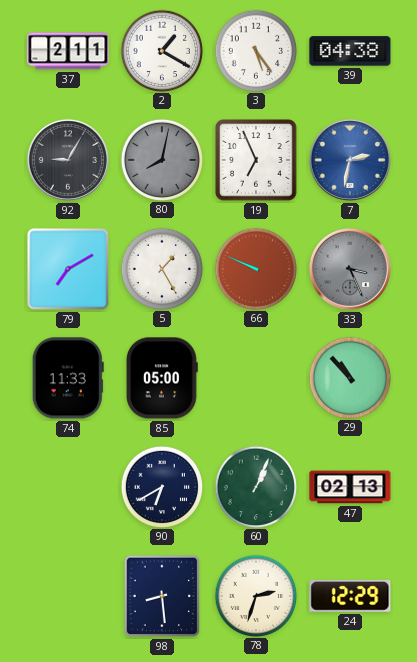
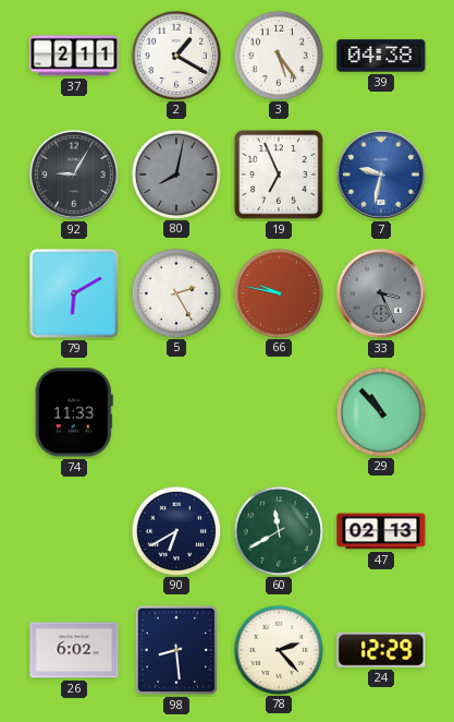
7: 2:32 -> 9:32 (381, 175)
79: 7:10 -> 6:10 (74, 293)
5: 1:25 -> 2:25 (175, 292)
66: 9:49 -> 9:47 (278, 292)
85: 05:00 -> none (162, 378)
60: 1:04 -> 11:40 (278, 530)
26: none -> 6:02 (74, 650)
78: 2:33 -> 2:23 (278, 649)
